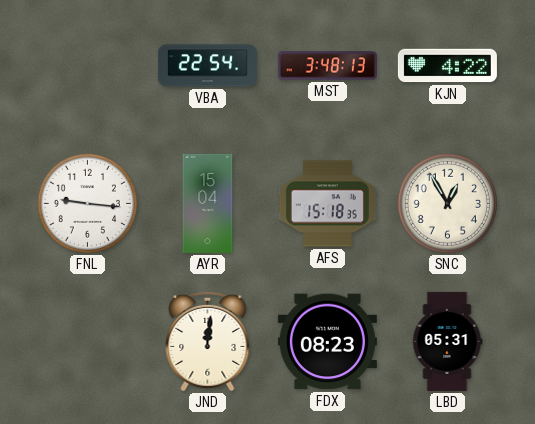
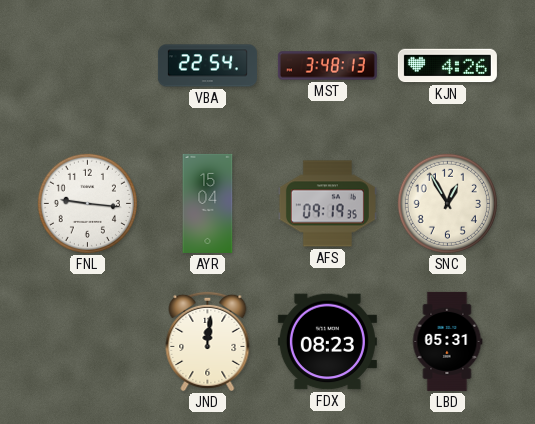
KJN: 4:22 -> 4:26 (447, 66)
AFS: 15:18 -> 09:19 (327, 204)
